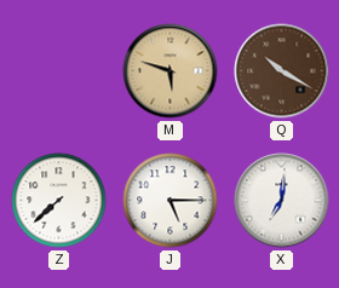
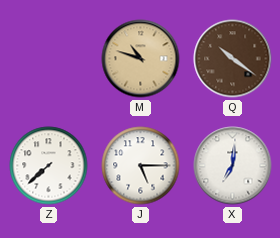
M: 5:48 -> 10:48 (141, 59)
Q: 10:20 -> 10:21 (233, 59)
